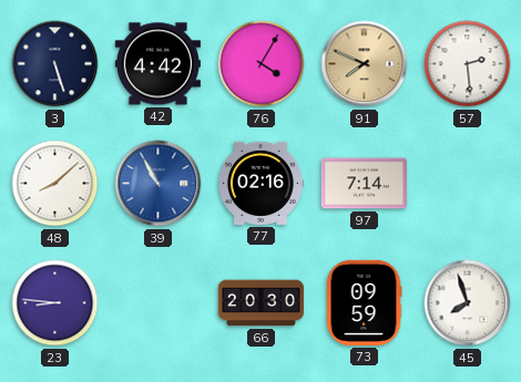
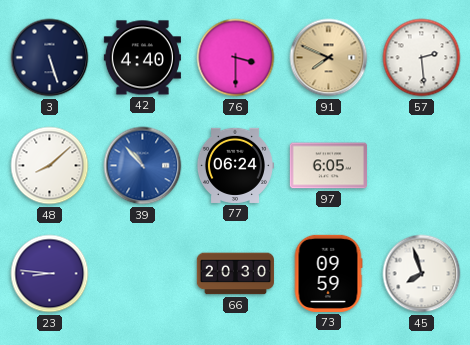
42: 4:42 -> 4:40 (142, 58)
76: 4:05 -> 3:30 (236, 58)
39: 10:55 -> 10:53 (143, 166)
77: 02:16 -> 06:24 (235, 165)
97: 7:14 -> 6:05 (328, 166)
